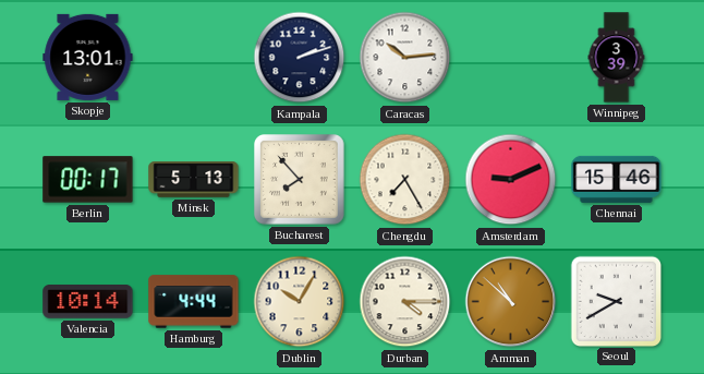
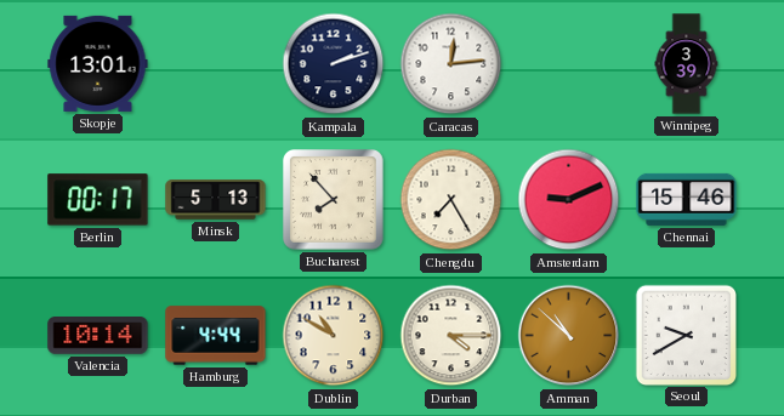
Caracas: 10:14 -> 12:14 (451, 64)
Dublin: 10:05 -> 10:50 (334, 336)
